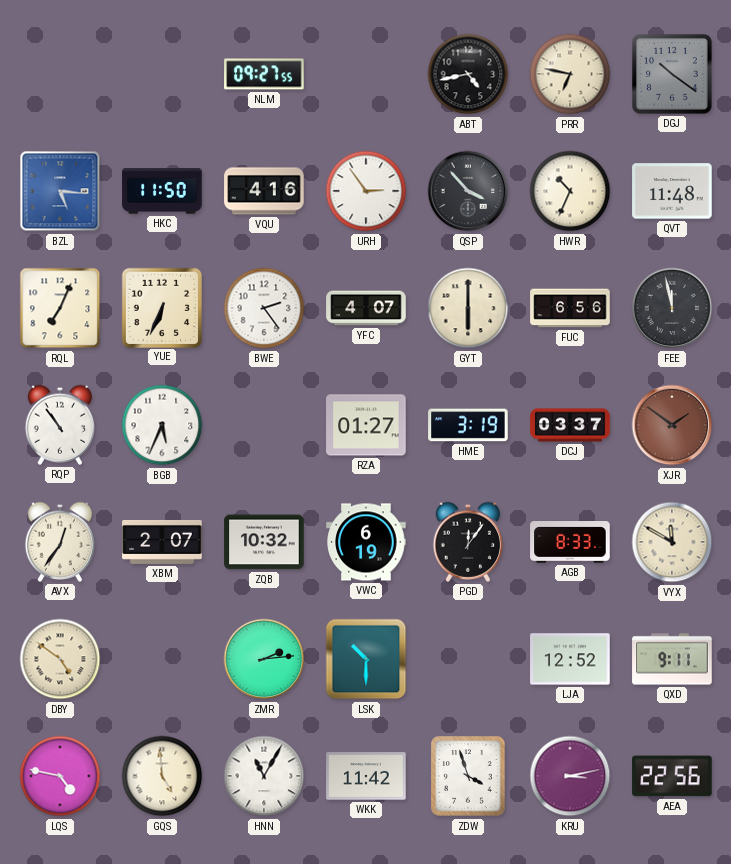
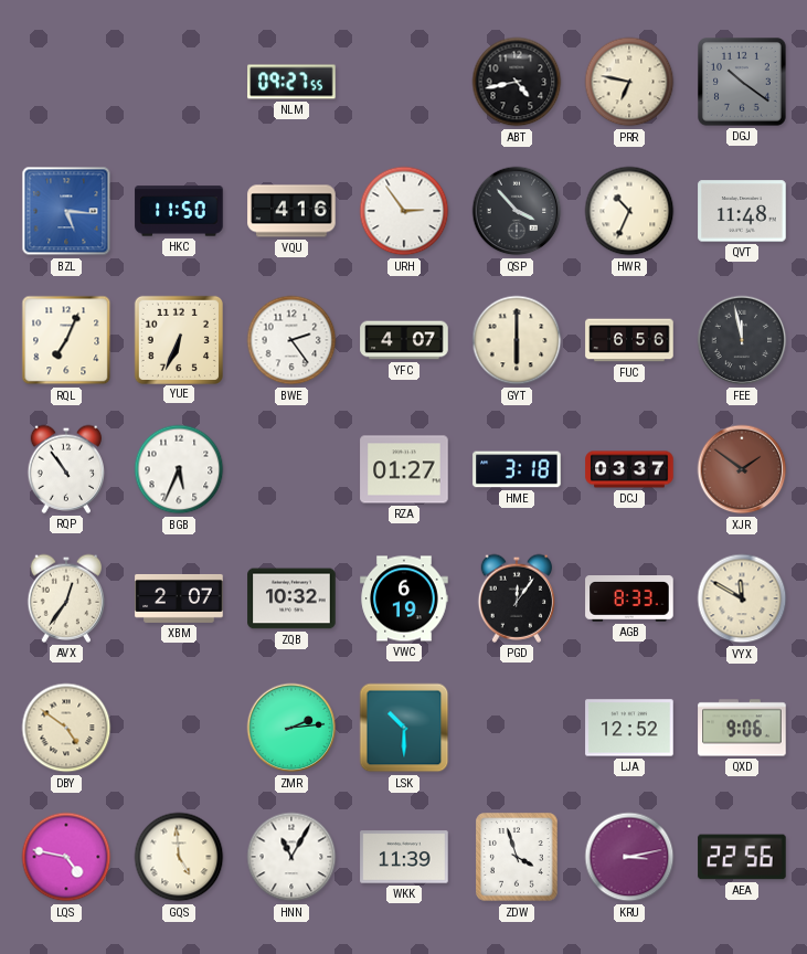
HME: 3:19 -> 3:18 (517, 469)
QXD: 9:11 -> 9:06 (742, 728)
WKK: 11:42 -> 11:39 (404, 857)
